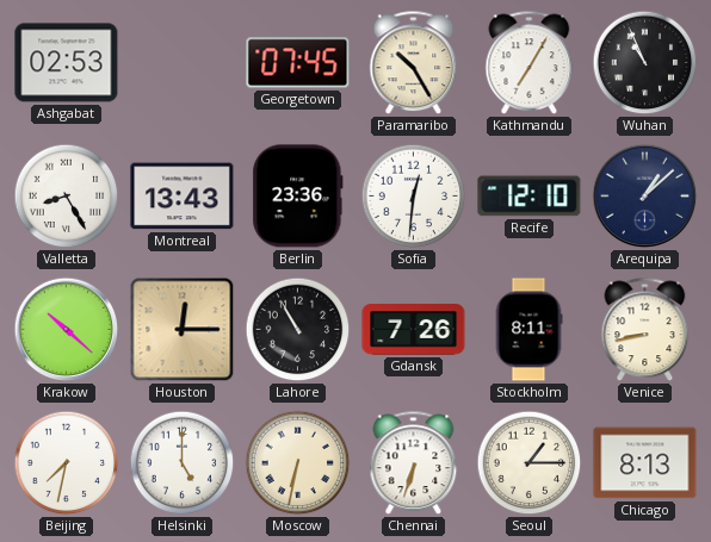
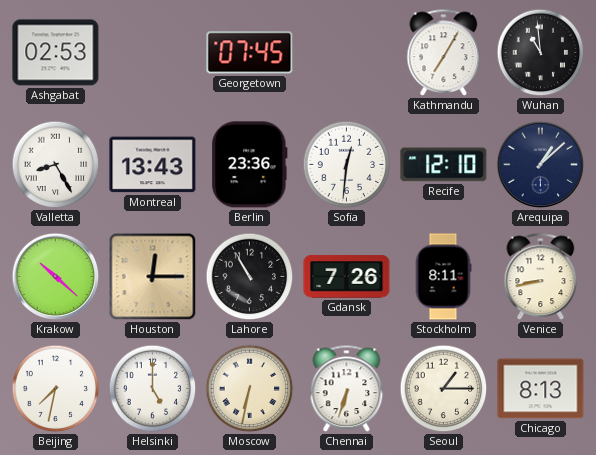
Paramaribo: 10:25 -> none (414, 63)
Wuhan: 10:56 -> 10:59 (541, 53)
